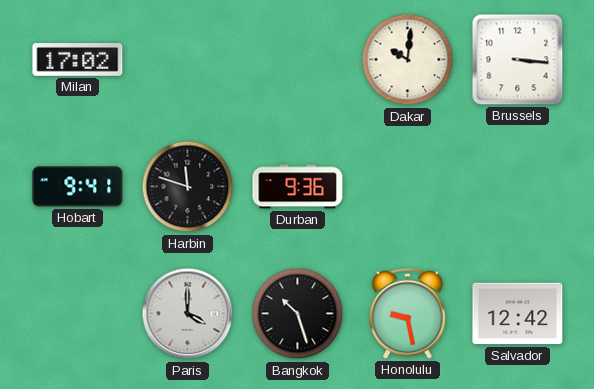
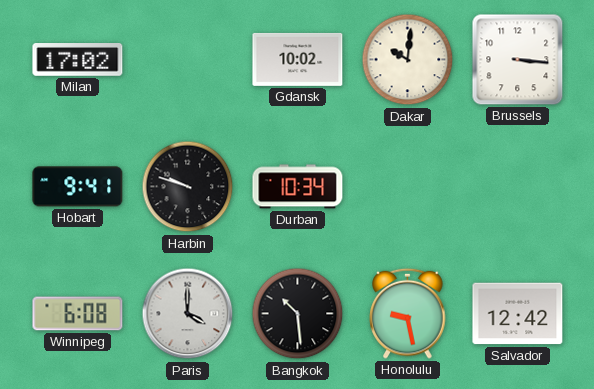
Gdansk: none -> 10:02 (298, 59)
Harbin: 11:48 -> 9:48 (188, 187)
Durban: 9:36 -> 10:34 (298, 187)
Winnipeg: none -> 6:08 (78, 314)
Bangkok: 10:27 -> 10:29 (298, 314)
